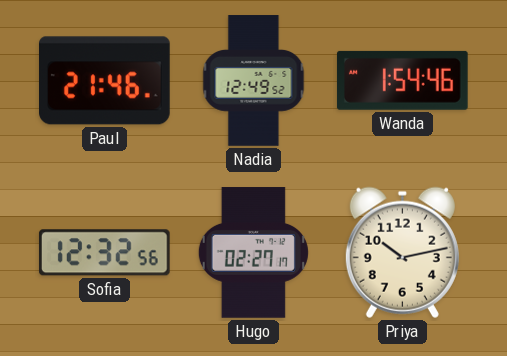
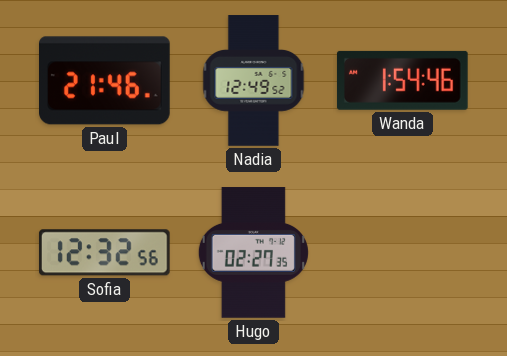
Hugo: 02:27:17 -> 02:27:35 (253, 253)
Priya: 10:13 -> none (402, 252)
